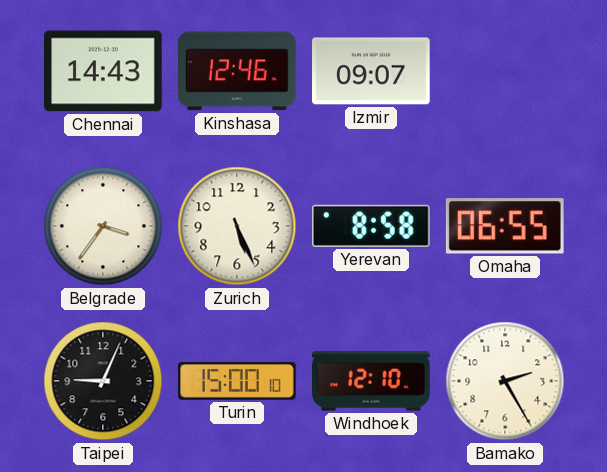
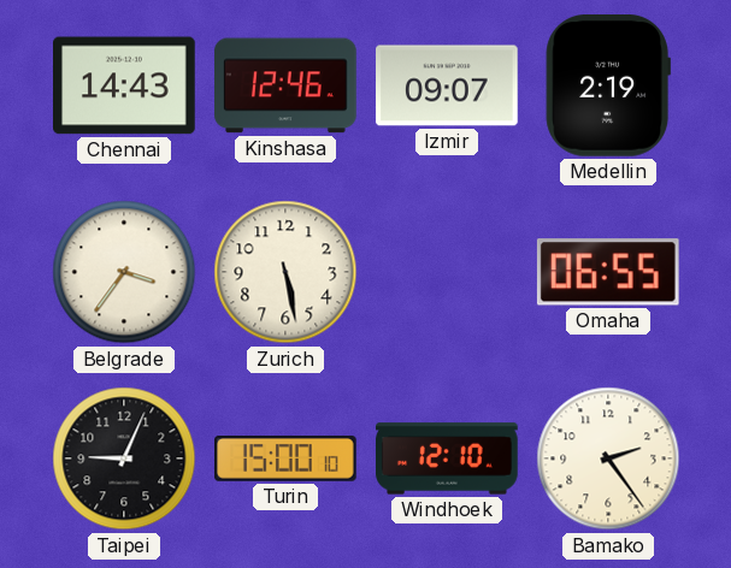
Medellin: none -> 2:19 (608, 87)
Zurich: 5:26 -> 5:28 (285, 272)
Yerevan: 8:58 -> none (372, 226)
Bamako: 2:25 -> 2:24 (608, 458)
